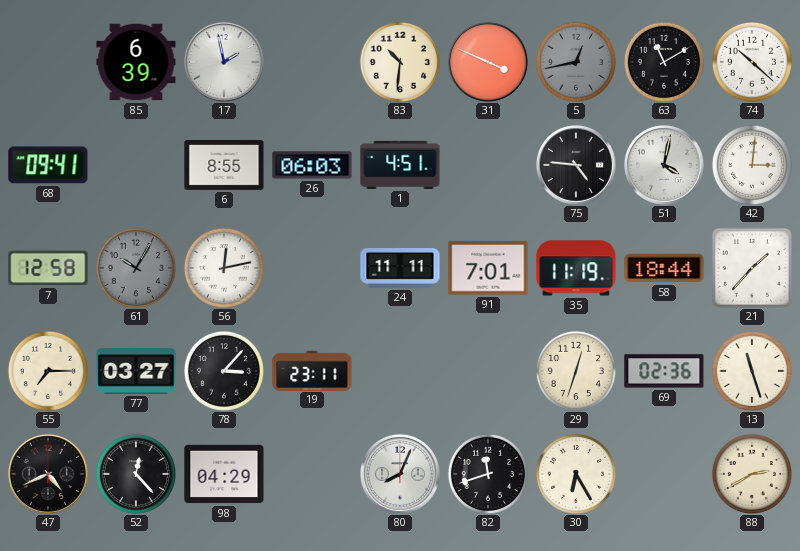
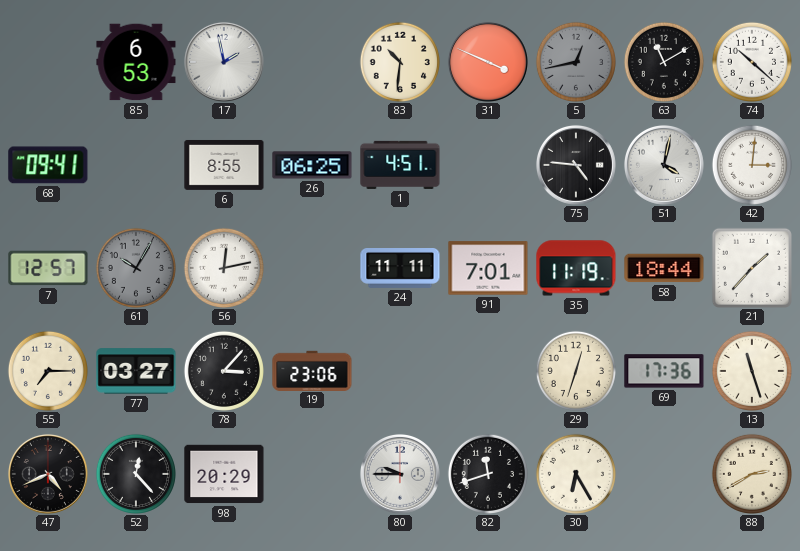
85: 6:39 -> 6:53 (136, 62)
26: 06:03 -> 06:25 (312, 165)
7: 12:58 -> 12:57 (48, 268)
19: 23:11 -> 23:06 (312, 370)
69: 02:36 -> 17:36 (664, 371)
98: 04:29 -> 20:29 (224, 474)
80: 8:04 -> 9:45 (400, 474)
